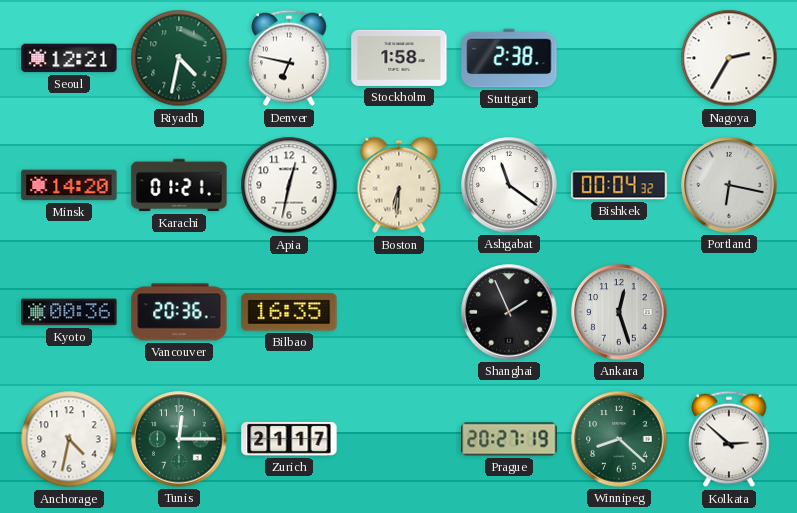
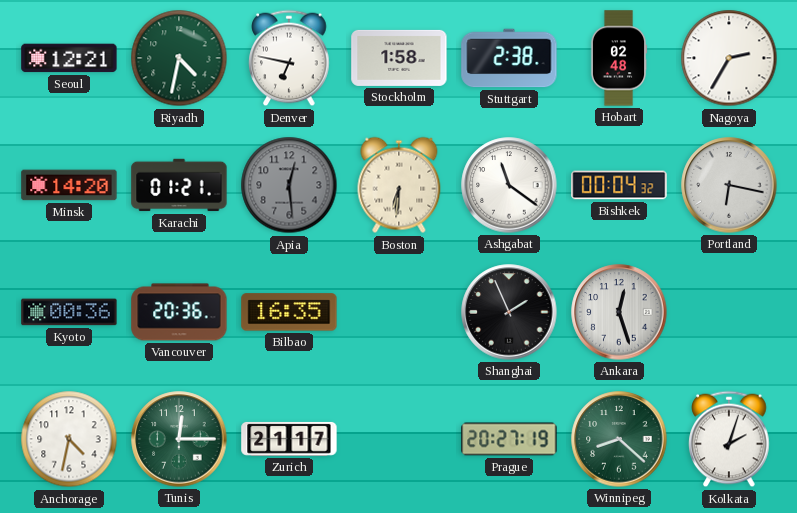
Hobart: none -> 02:48 (619, 58)
Apia: 12:32 -> 12:29 (289, 185)
Apia dial: white -> grey (289, 185)
Kolkata: 2:52 -> 2:03 (729, 439)
